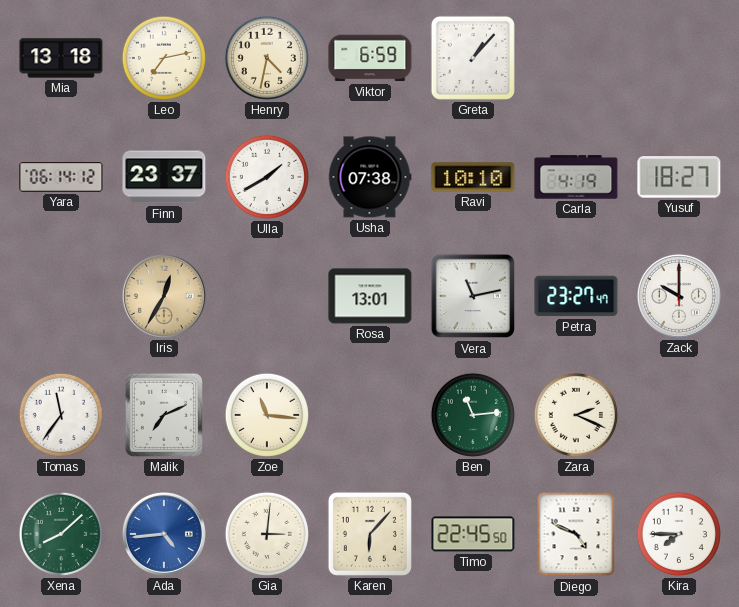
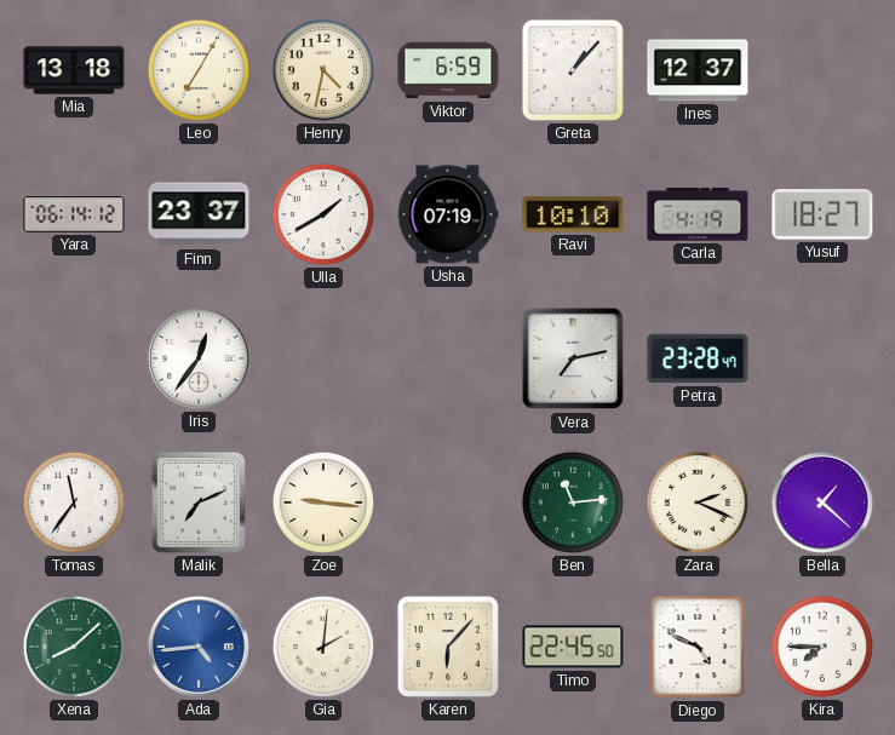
Leo: 7:13 -> 7:05 (199, 70)
Ines: none -> 12:37 (698, 70)
Usha: 07:38 -> 07:19 (448, 214)
Iris: 12:35 -> 12:36 (199, 358)
Iris dial: champagne -> white (199, 358)
Rosa: 13:01 -> none (370, 296)
Vera: 11:13 -> 7:13 (573, 358)
Petra: 23:27 -> 23:28 (698, 358)
Zack: 10:00 -> none (679, 296)
Zoe: 11:16 -> 9:16 (323, 503)
Bella: none -> 1:22 (822, 503)
Gia: 3:01 -> 2:01 (323, 647)
